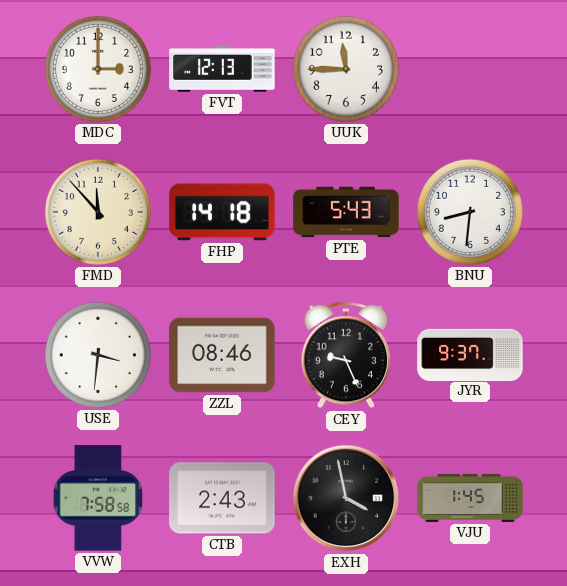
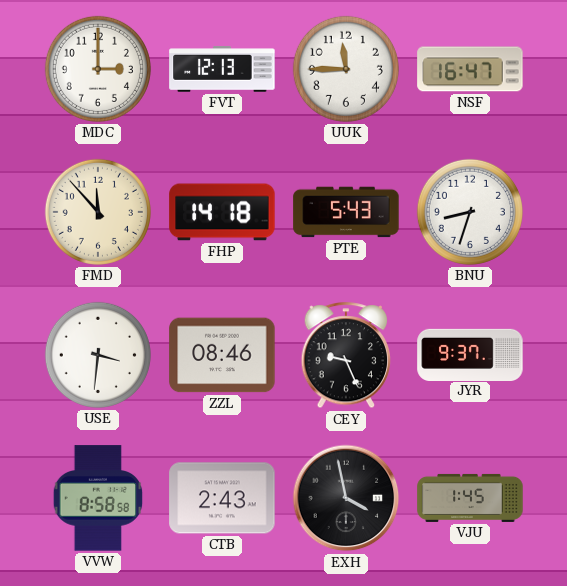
NSF: none -> 16:47 (470, 69)
BNU: 8:31 -> 8:33 (470, 212)
VVW: 7:58 -> 8:58 (98, 498)
